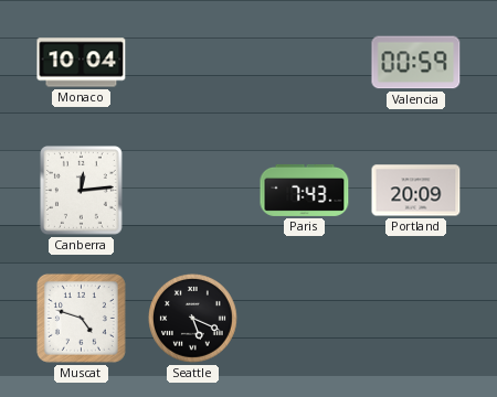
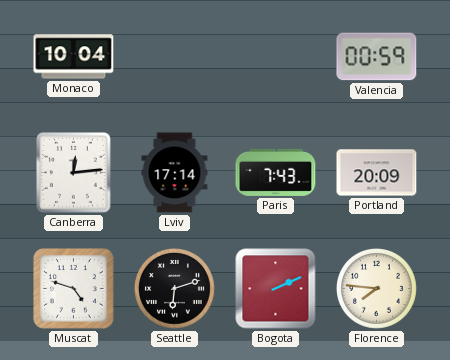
Lviv: none -> 17:14 (175, 173)
Seattle: 5:19 -> 6:12 (175, 289)
Bogota: none -> 2:11 (276, 289)
Florence: none -> 7:46 (377, 289)
